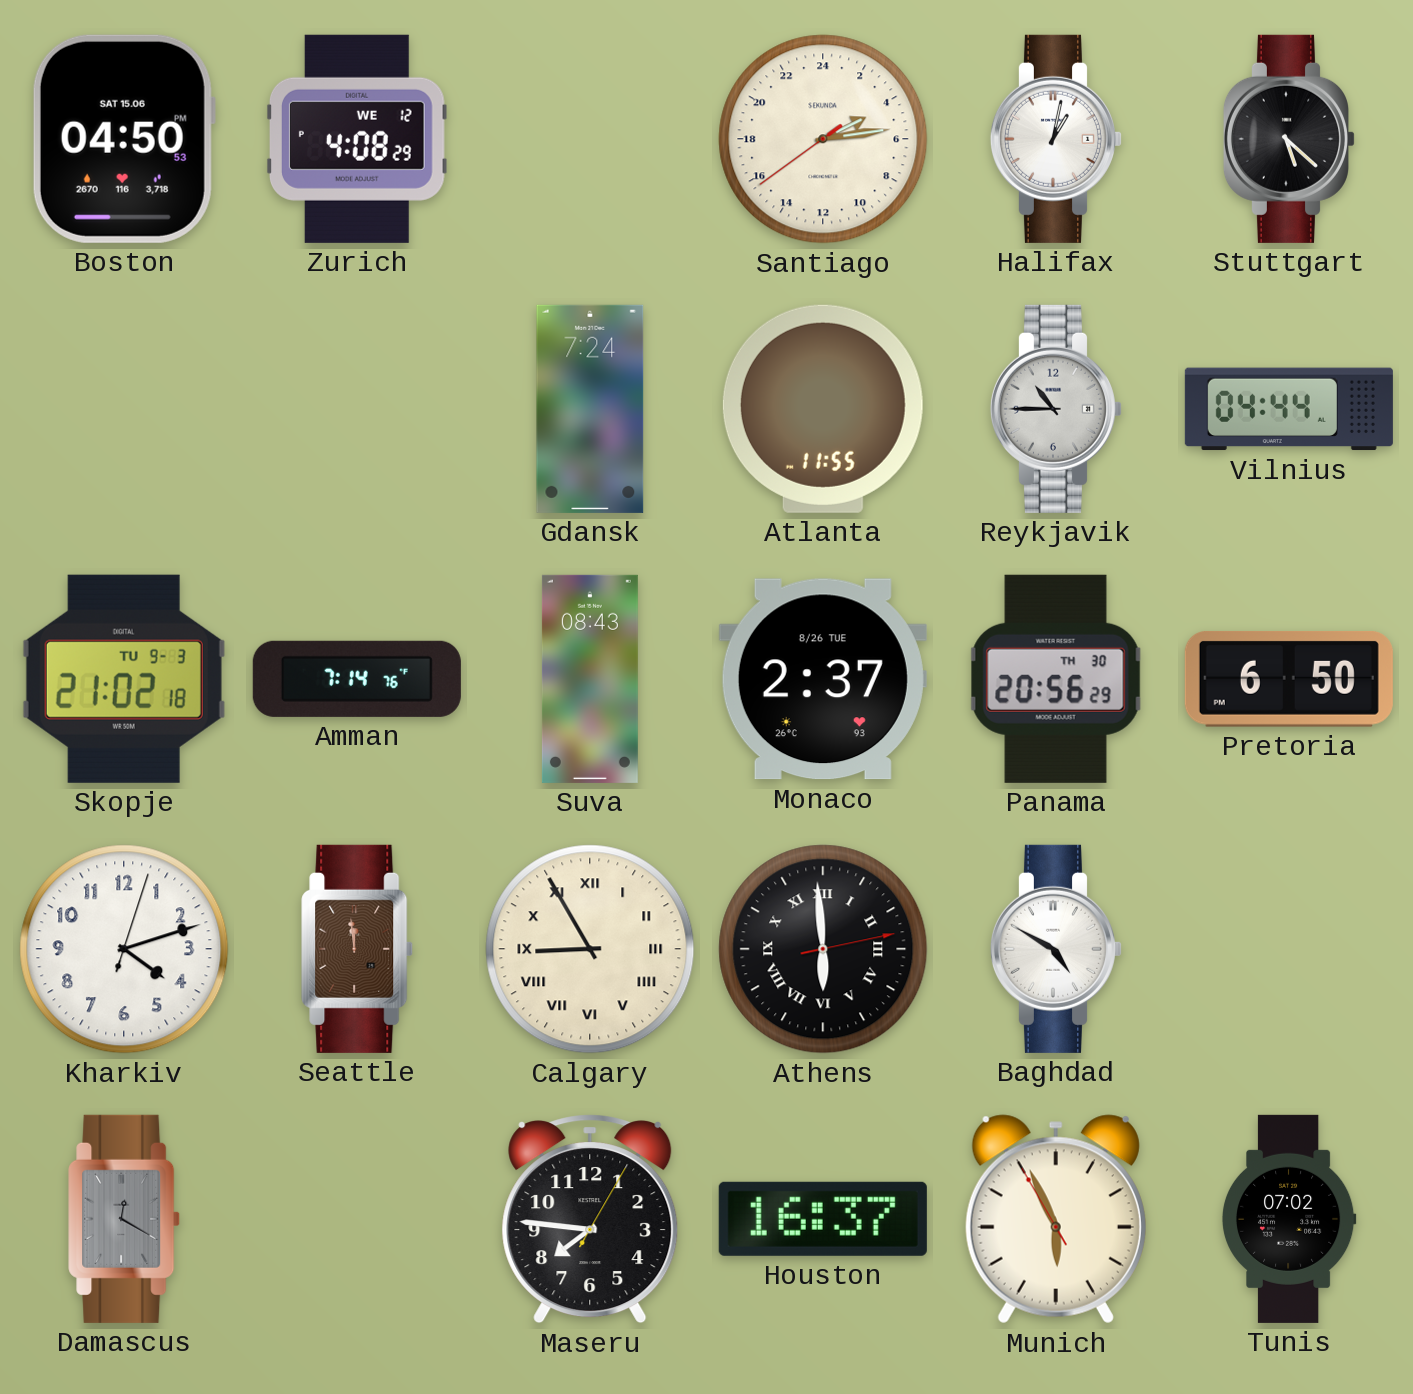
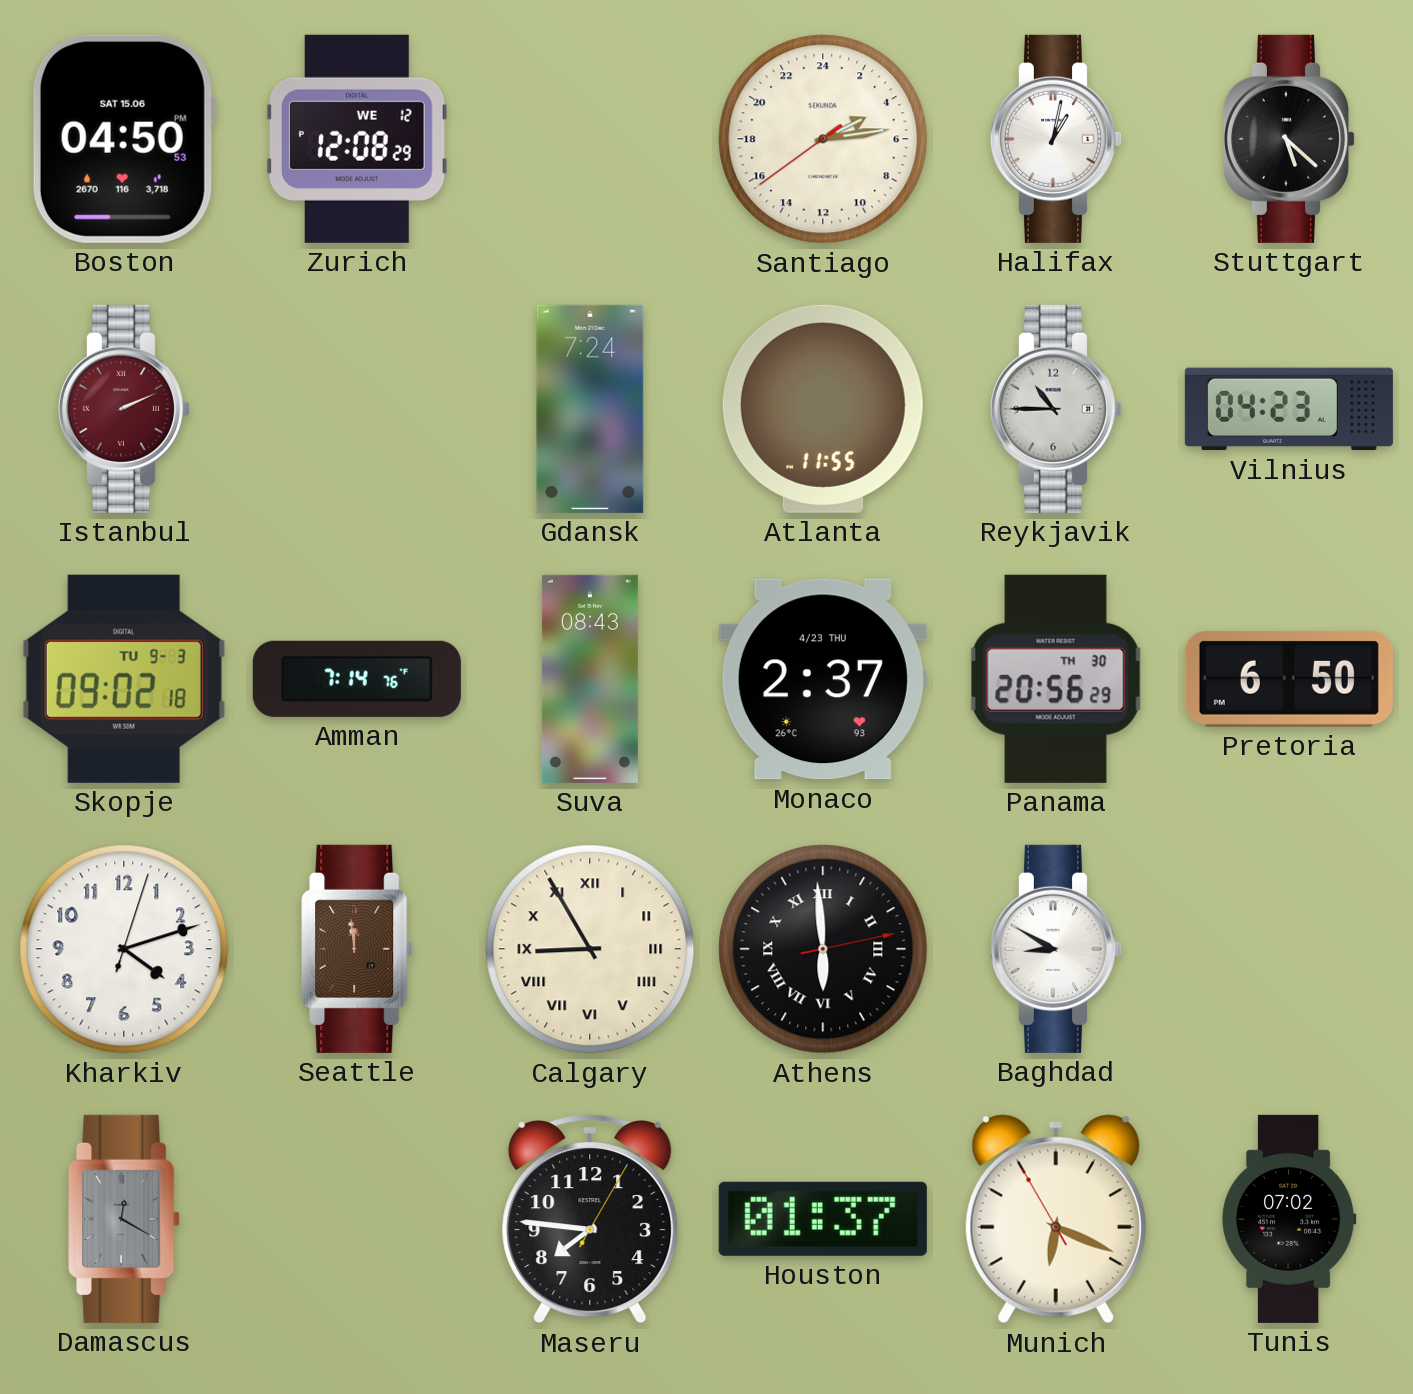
Zurich: 4:08 -> 12:08 (357, 139)
Istanbul: none -> 2:11 (124, 409)
Vilnius: 04:44 -> 04:23 (1289, 409)
Skopje: 21:02 -> 09:02 (124, 679)
Monaco date: 8/26 TUE -> 4/23 THU (823, 679)
Baghdad: 4:50 -> 8:50 (1056, 949)
Houston: 16:37 -> 01:37 (823, 1219)
Munich: 5:55 -> 6:18 (1056, 1219)
